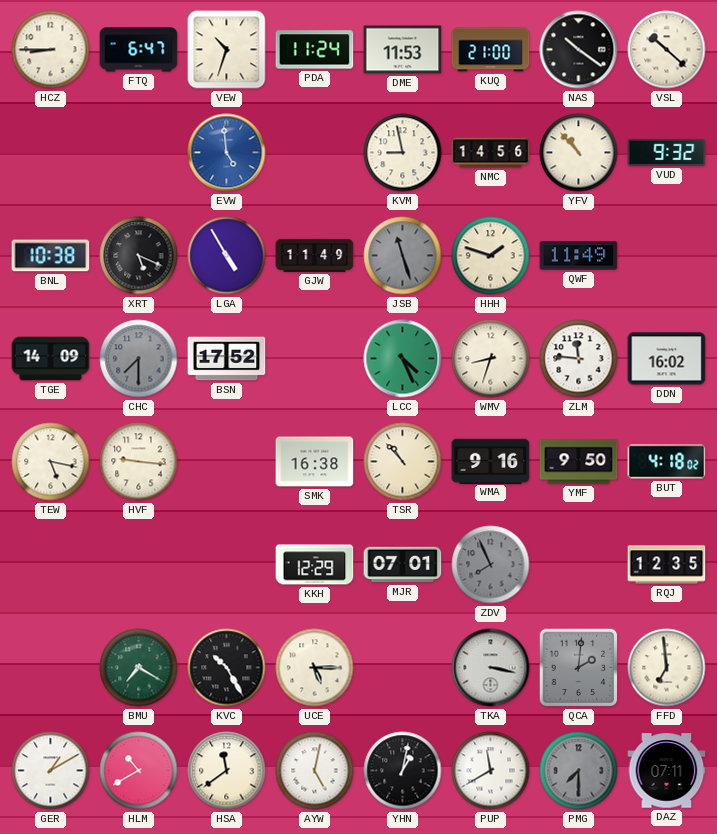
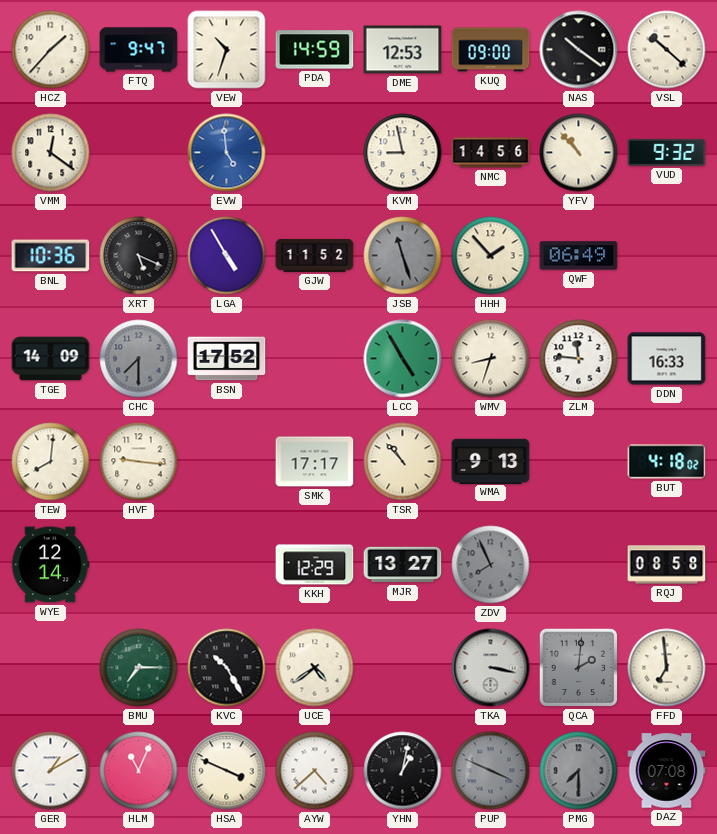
HCZ: 8:45 -> 1:37 (51, 50)
FTQ: 6:47 -> 9:47 (139, 50)
PDA: 11:24 -> 14:59 (315, 50)
DME: 11:53 -> 12:53 (403, 50)
KUQ: 21:00 -> 09:00 (491, 50)
VMM: none -> 12:21 (51, 153)
BNL: 10:38 -> 10:36 (51, 256)
GJW: 11:49 -> 11:52 (315, 255)
HHH: 1:48 -> 1:53 (491, 256)
QWF: 11:49 -> 06:49 (579, 256)
LCC: 4:26 -> 4:55 (403, 359)
DDN: 16:02 -> 16:33 (667, 359)
TEW: 5:17 -> 8:01 (51, 462)
SMK: 16:38 -> 17:17 (315, 462)
WMA: 9:16 -> 9:13 (491, 461)
YMF: 9:50 -> none (579, 462)
WYE: none -> 12:14 (50, 565)
MJR: 07:01 -> 13:27 (403, 565)
RQJ: 12:35 -> 08:58 (667, 565)
BMU: 7:20 -> 7:15 (139, 668)
UCE: 5:15 -> 4:39 (315, 668)
HLM: 10:40 -> 11:04 (139, 771)
HSA: 11:39 -> 3:49 (227, 771)
AYW: 5:02 -> 4:38 (315, 771)
PUP: 11:40 -> 3:49 (491, 771)
PUP dial: white -> grey (491, 771)
DAZ: 07:11 -> 07:08 (667, 771)
